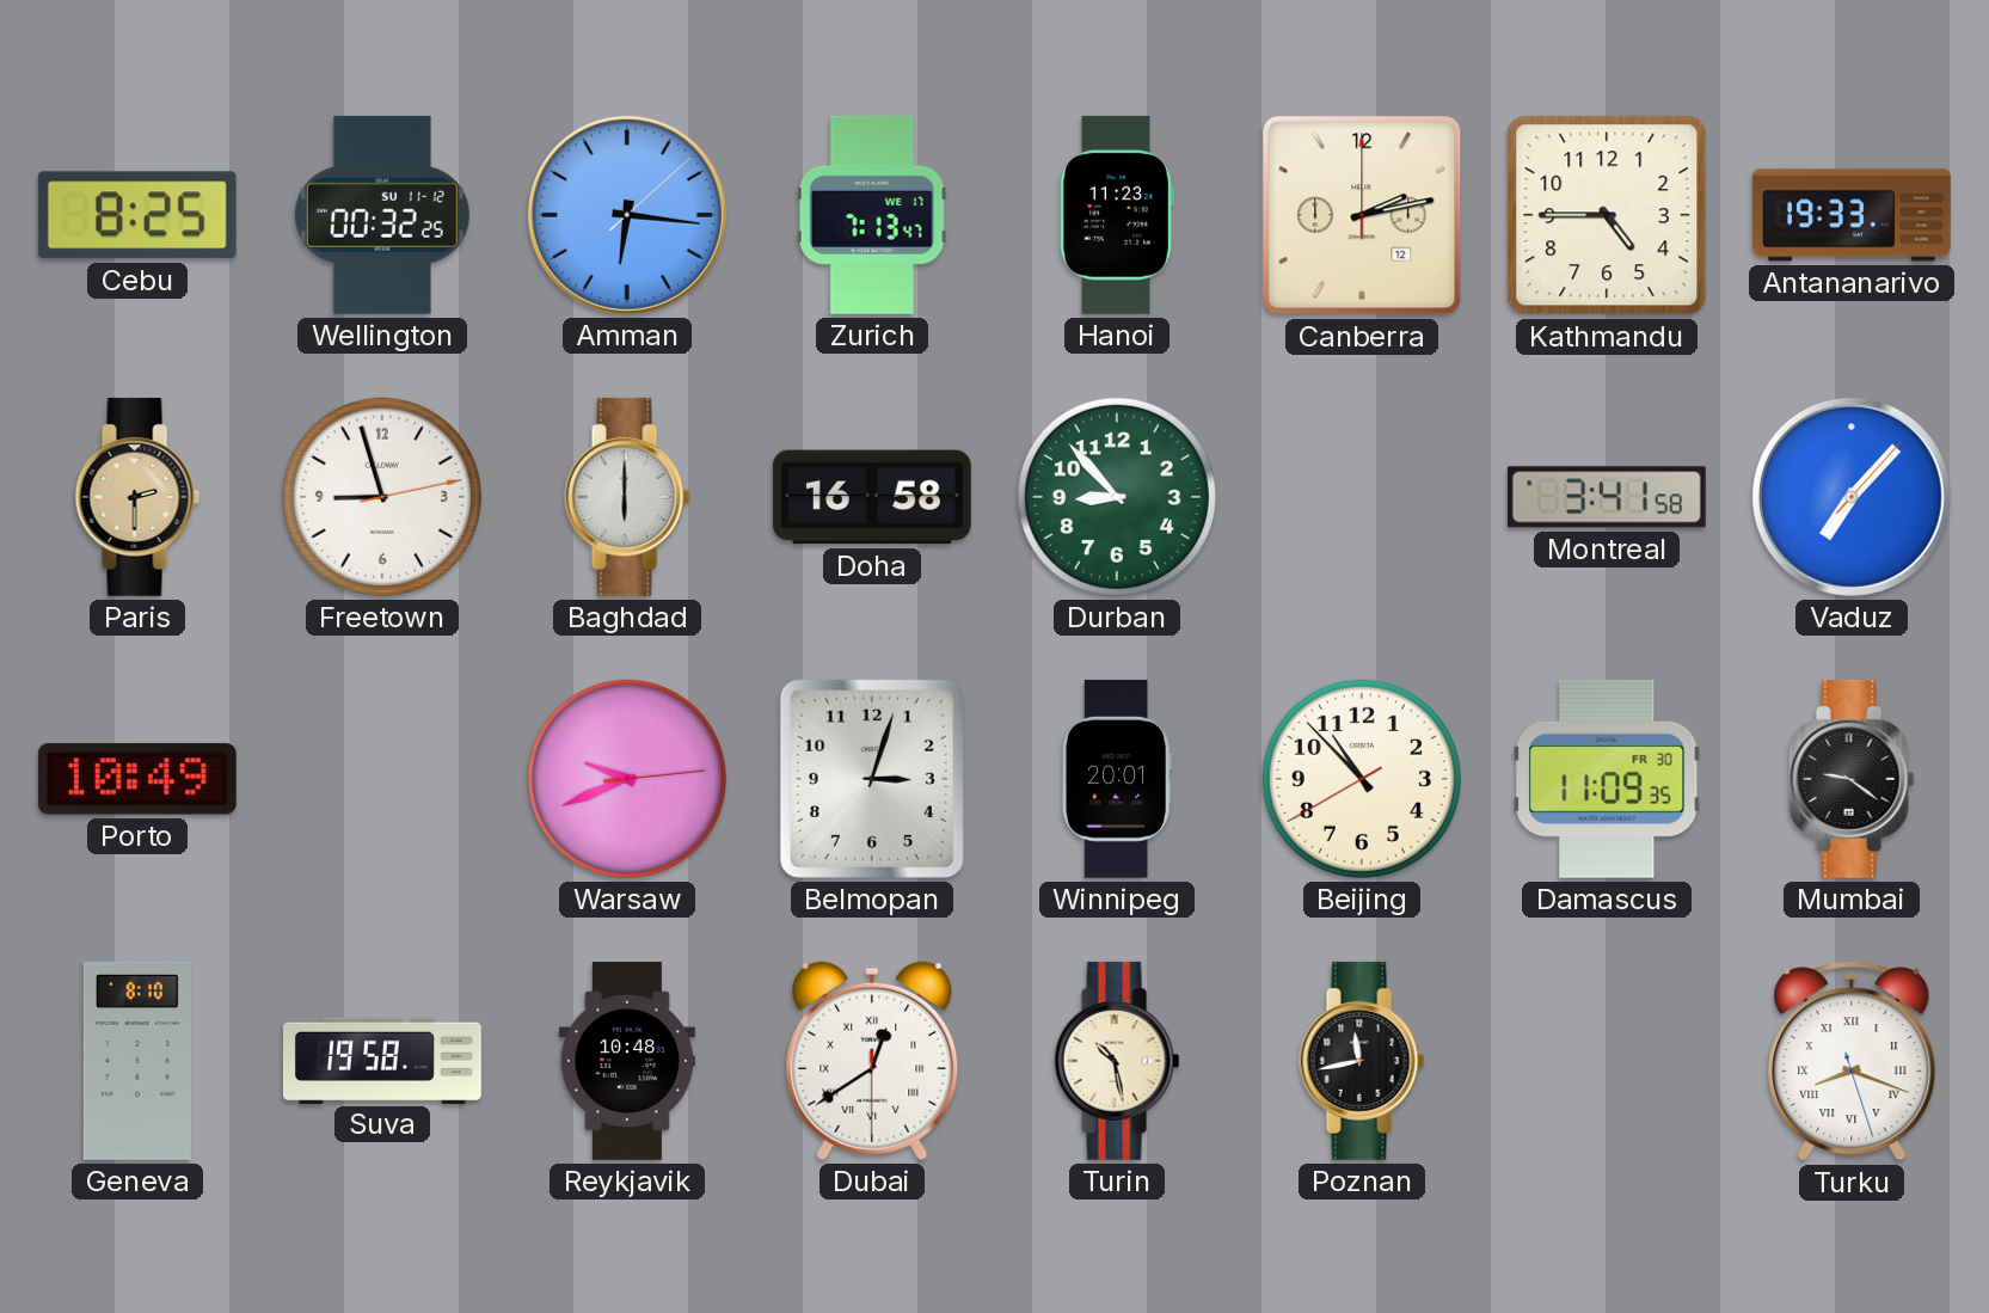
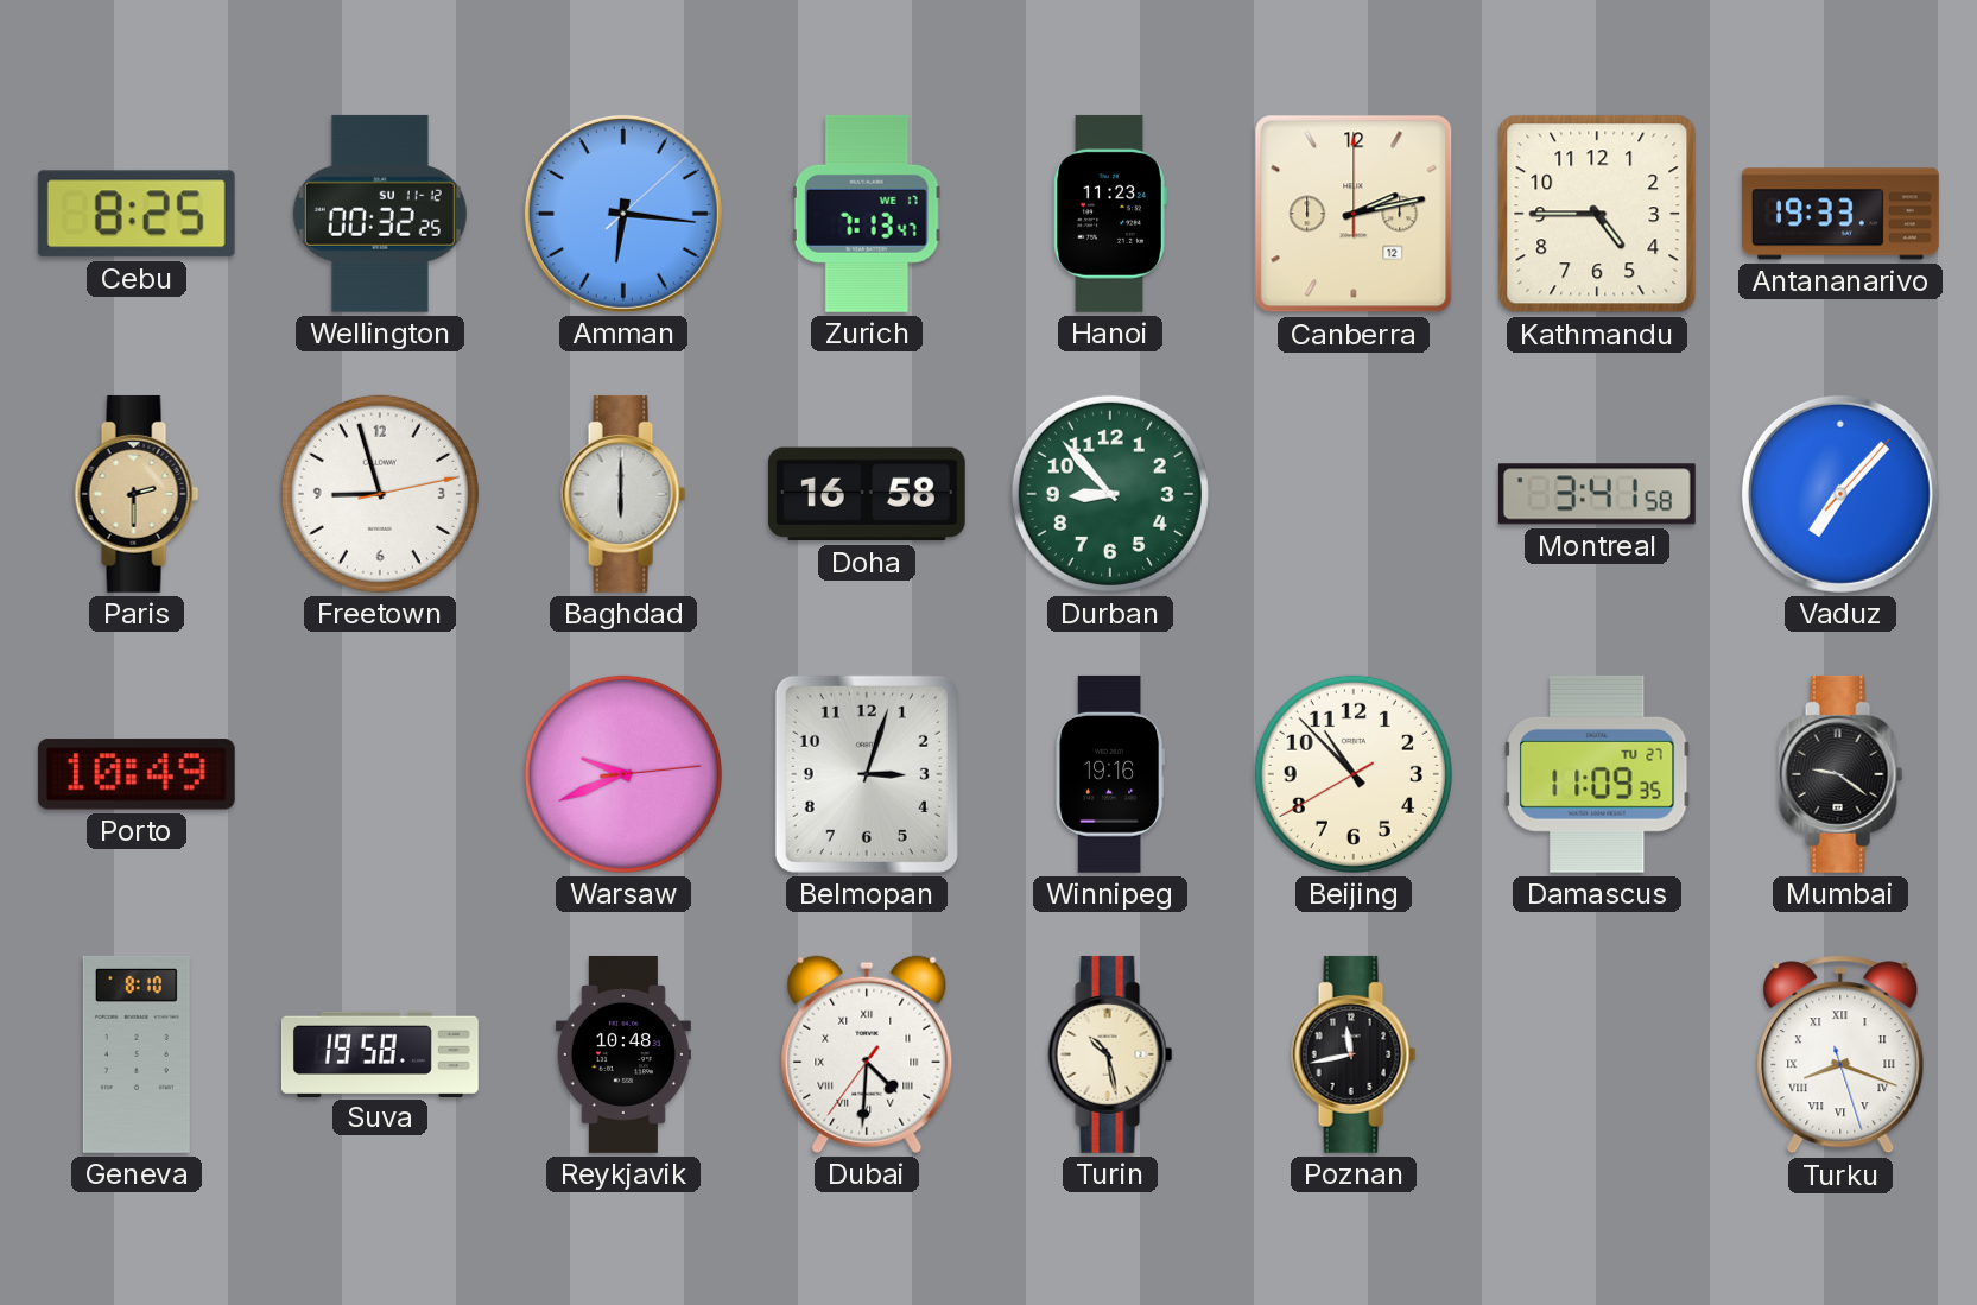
Winnipeg: 20:01 -> 19:16 (1110, 774)
Damascus date: FR 30 -> TU 27 (1597, 774)
Dubai: 12:39 -> 4:30 (867, 1054)
